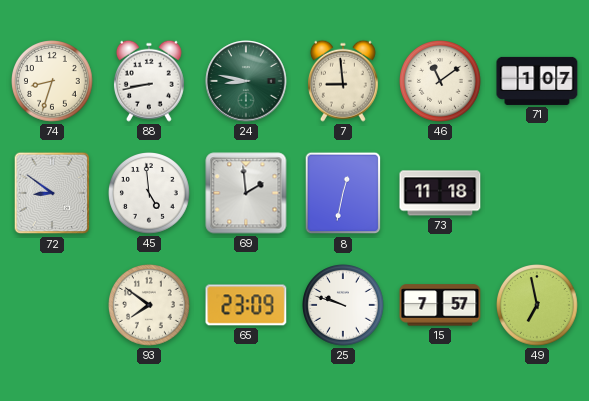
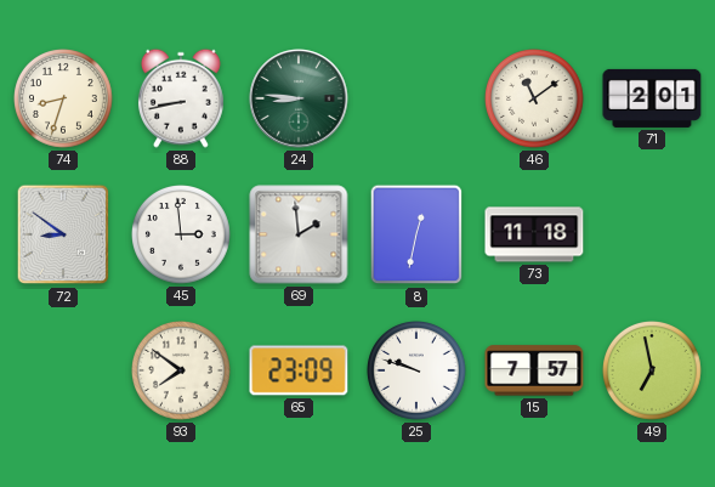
24: 8:47 -> 8:46 (299, 98)
7: 8:59 -> none (343, 81)
71: 1:07 -> 2:01 (652, 98)
45: 4:59 -> 2:59 (182, 236)
